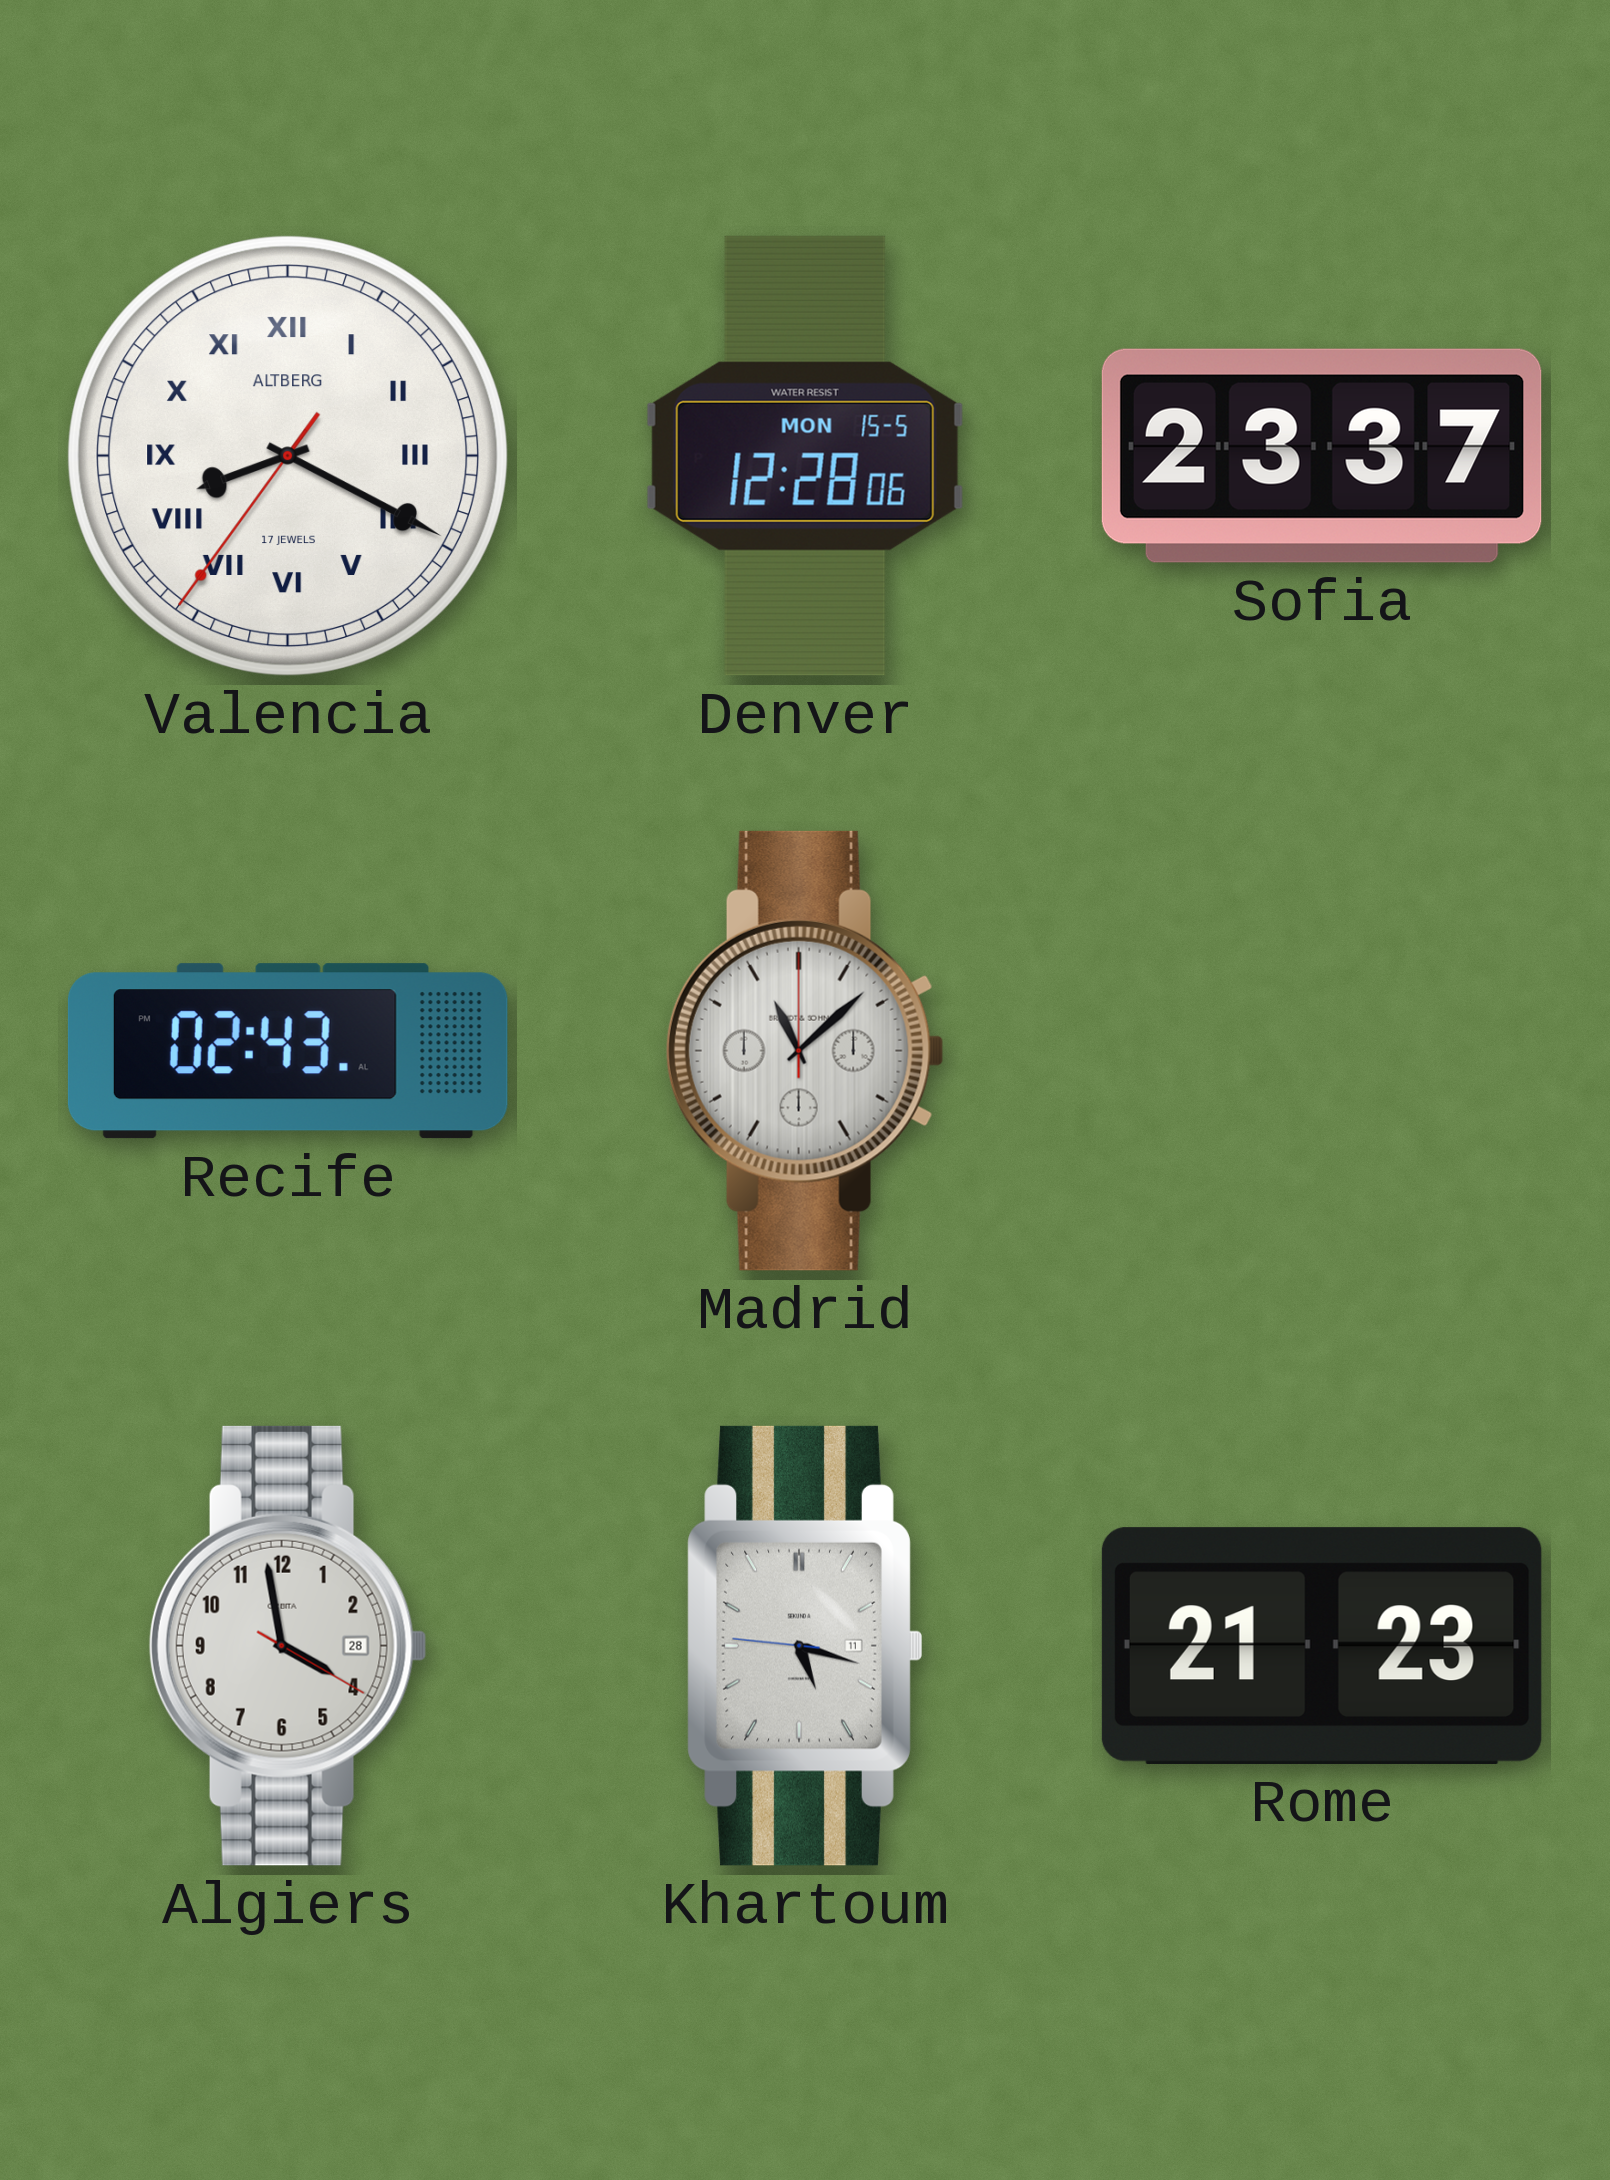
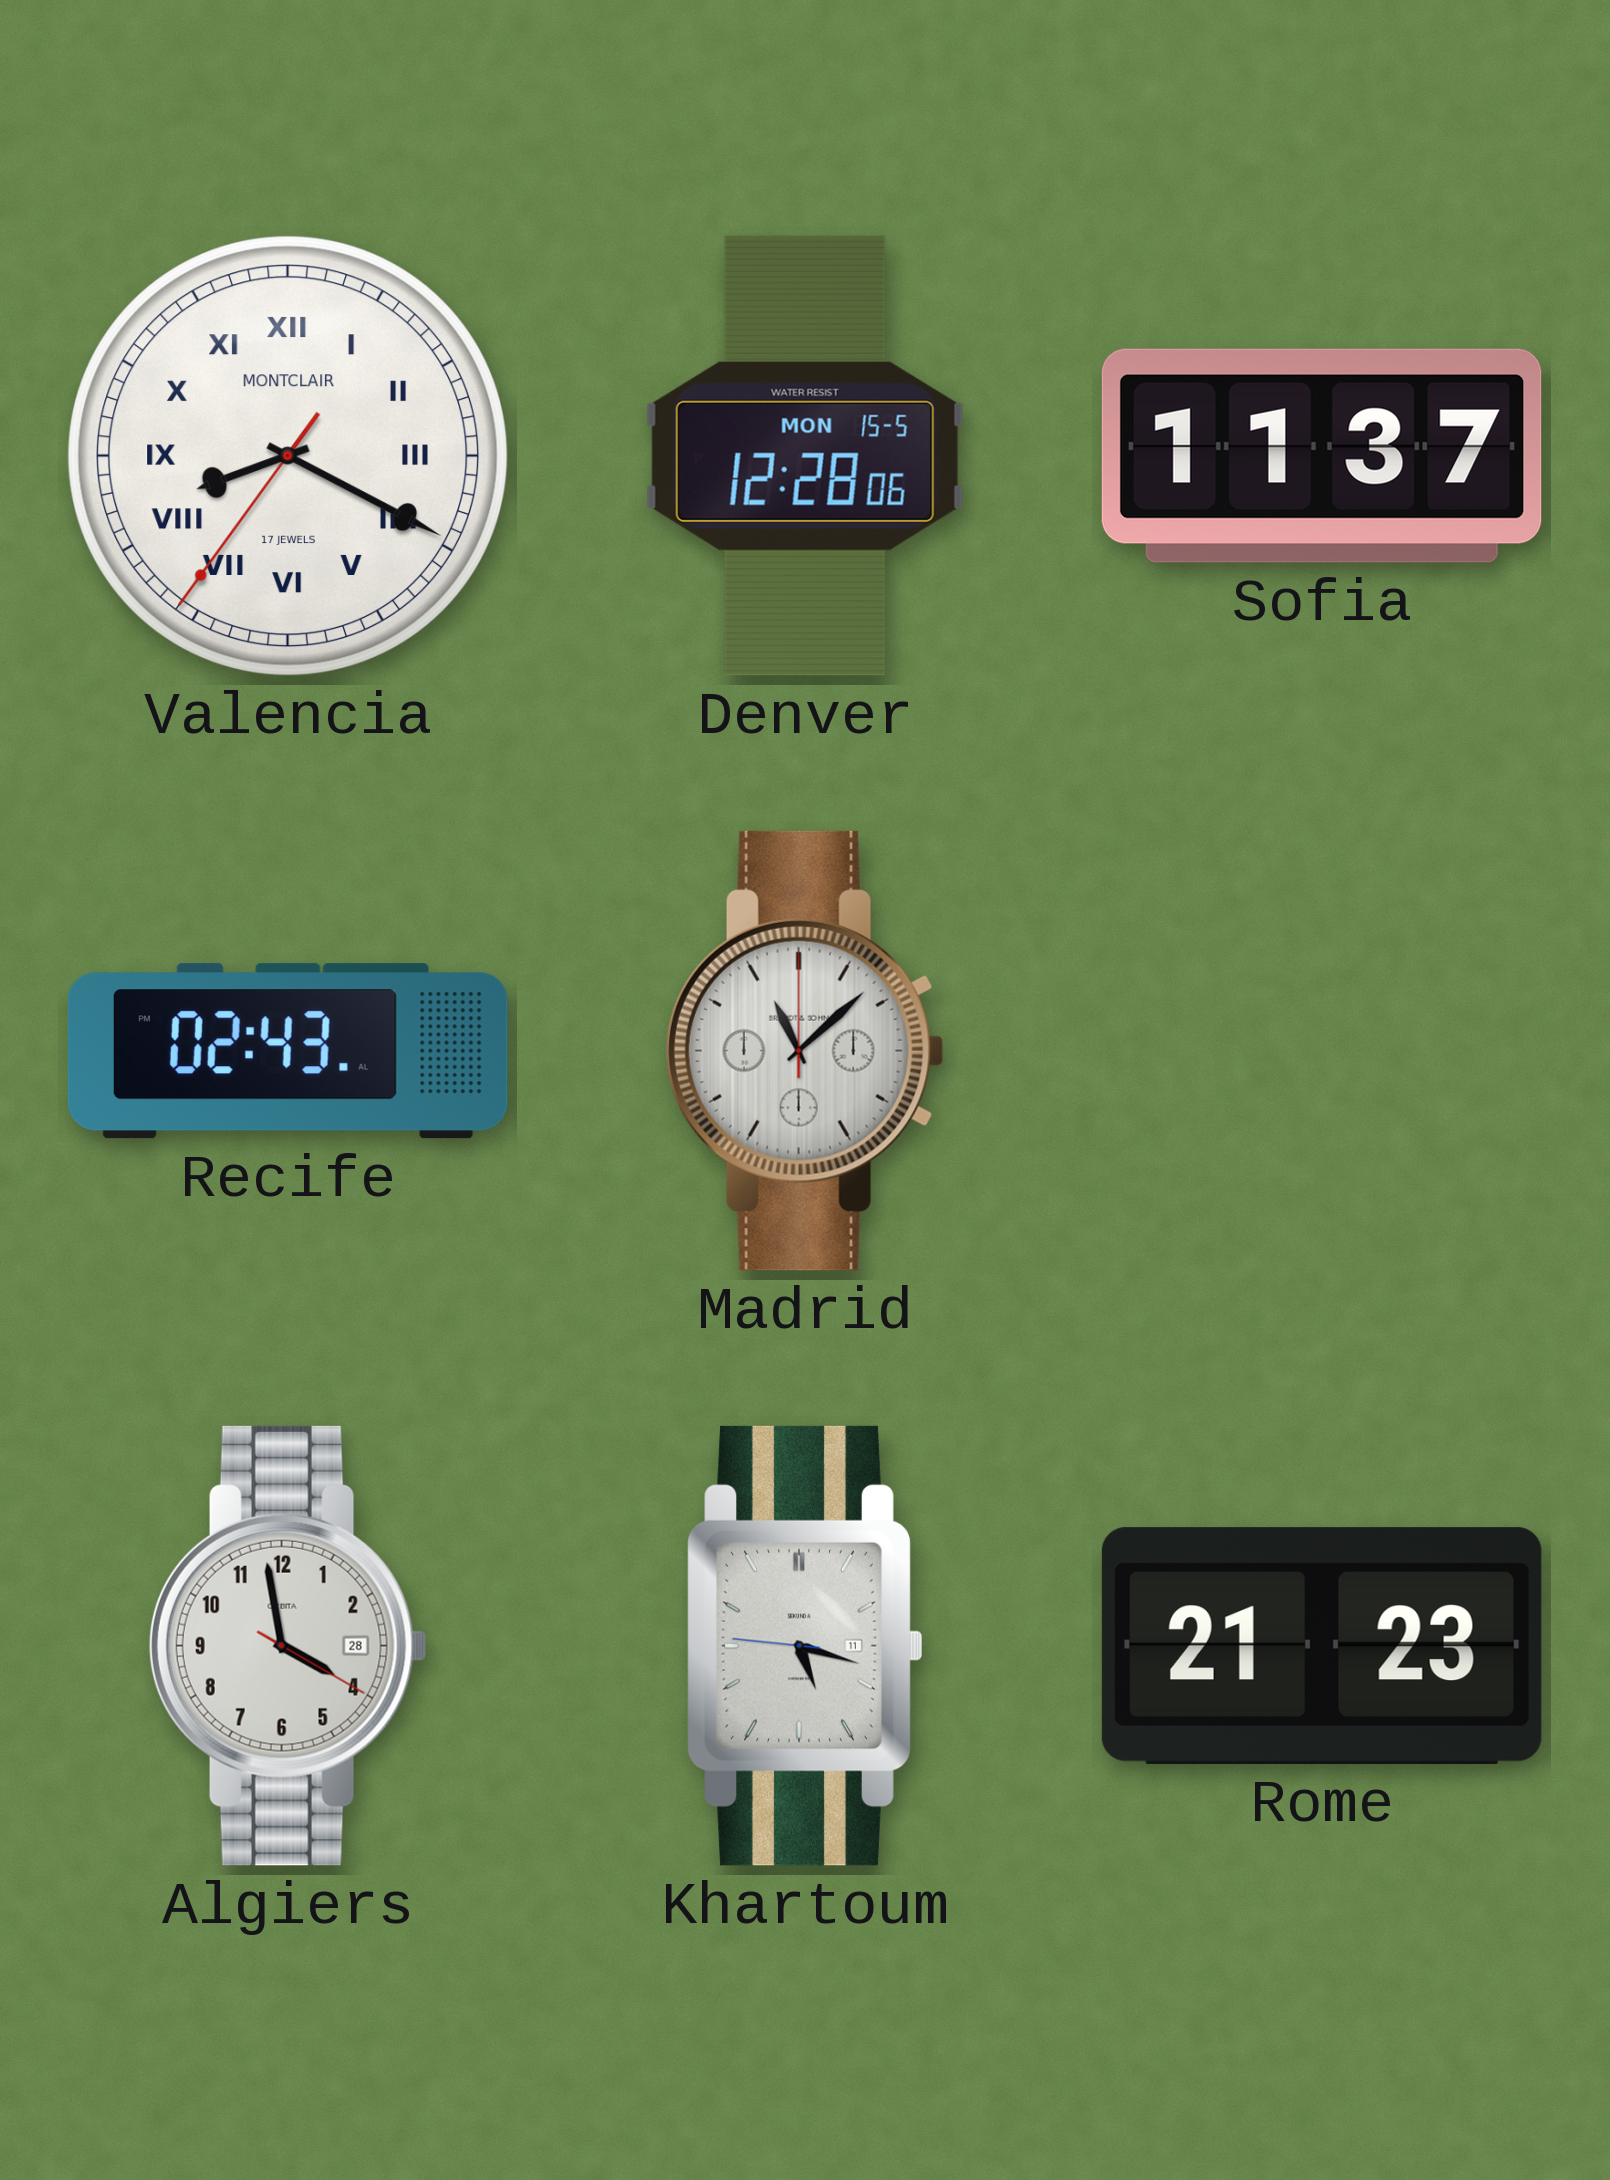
Valencia brand: ALTBERG -> MONTCLAIR (288, 456)
Sofia: 23:37 -> 11:37 (1322, 456)
